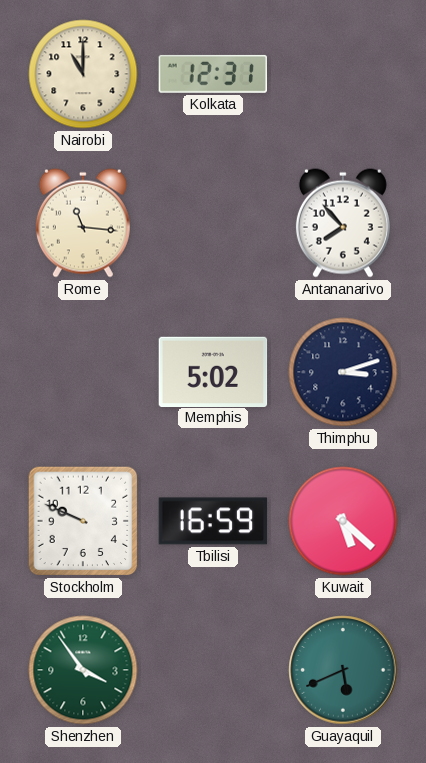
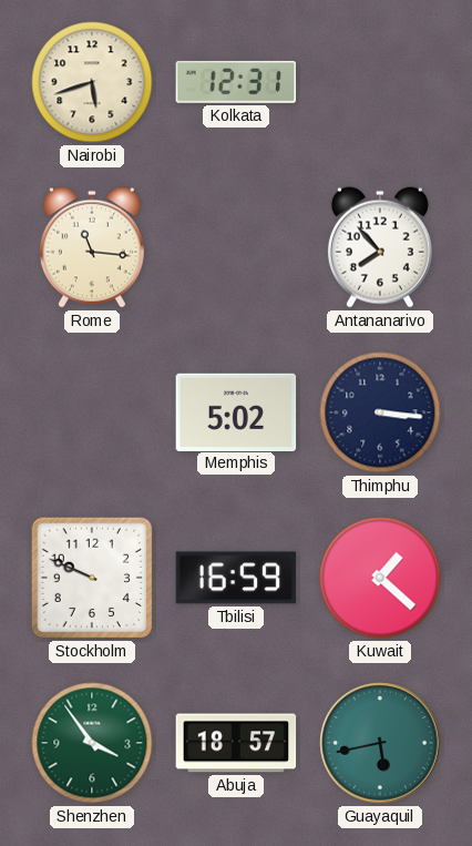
Nairobi: 11:00 -> 5:42 (92, 82)
Thimphu: 3:12 -> 3:16 (380, 412)
Kuwait: 5:22 -> 1:22 (380, 578)
Abuja: none -> 18:57 (236, 743)
Guayaquil: 5:41 -> 5:43 (380, 743)
